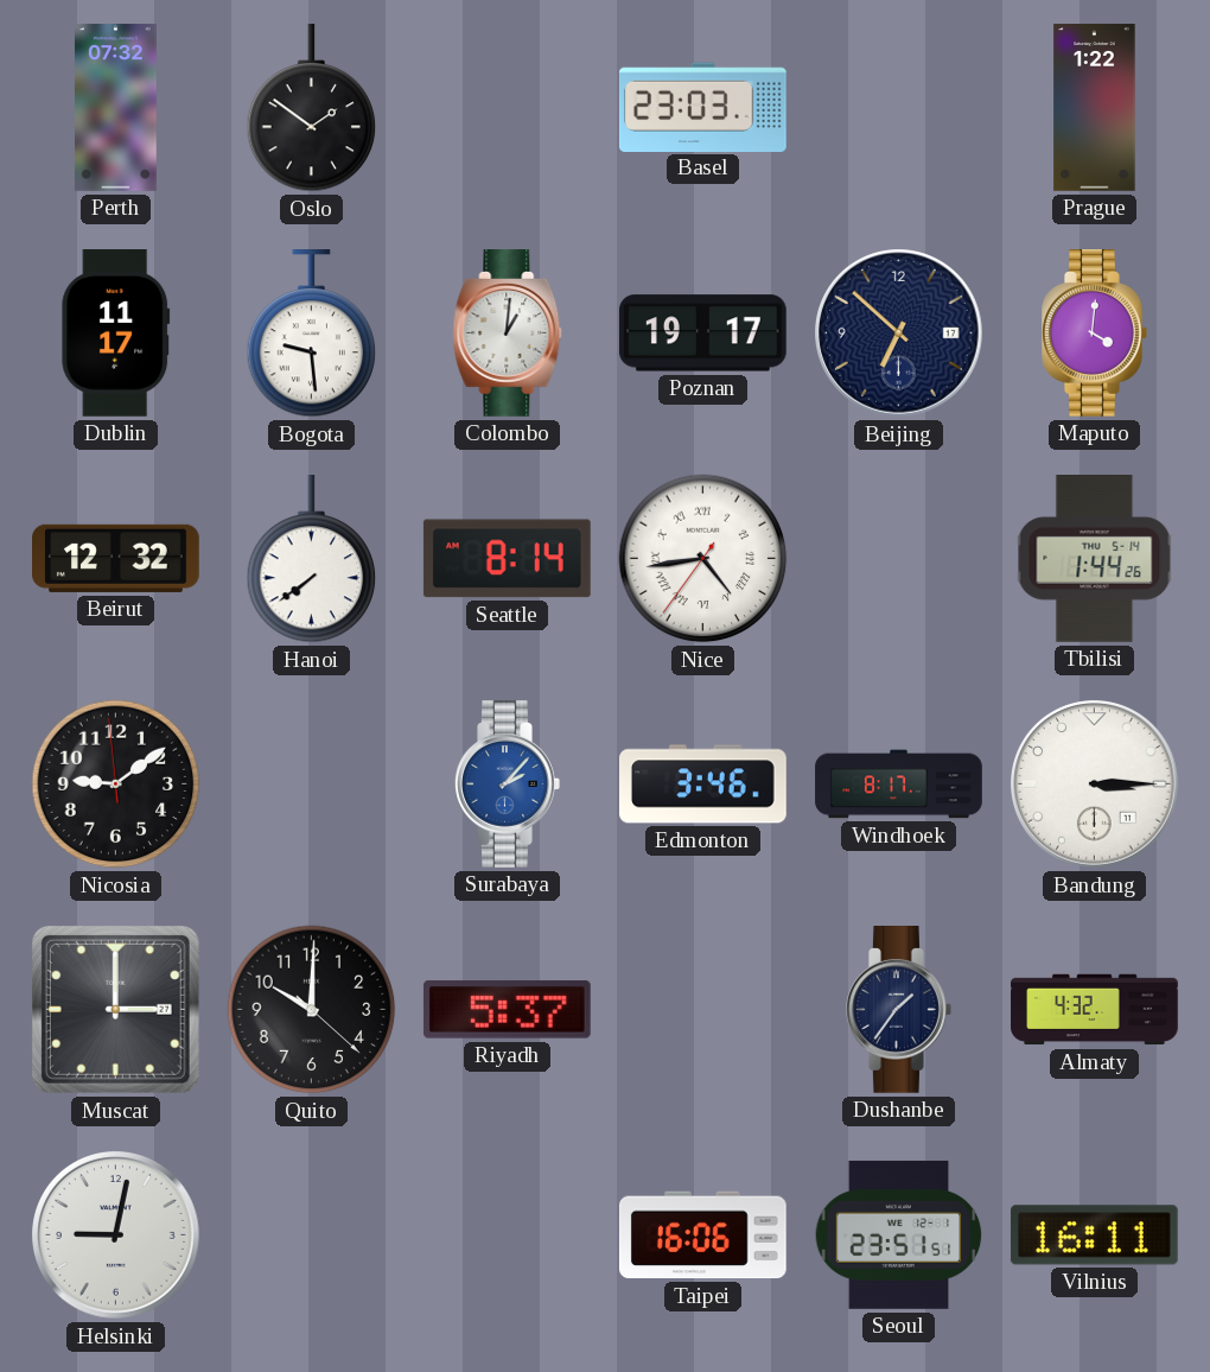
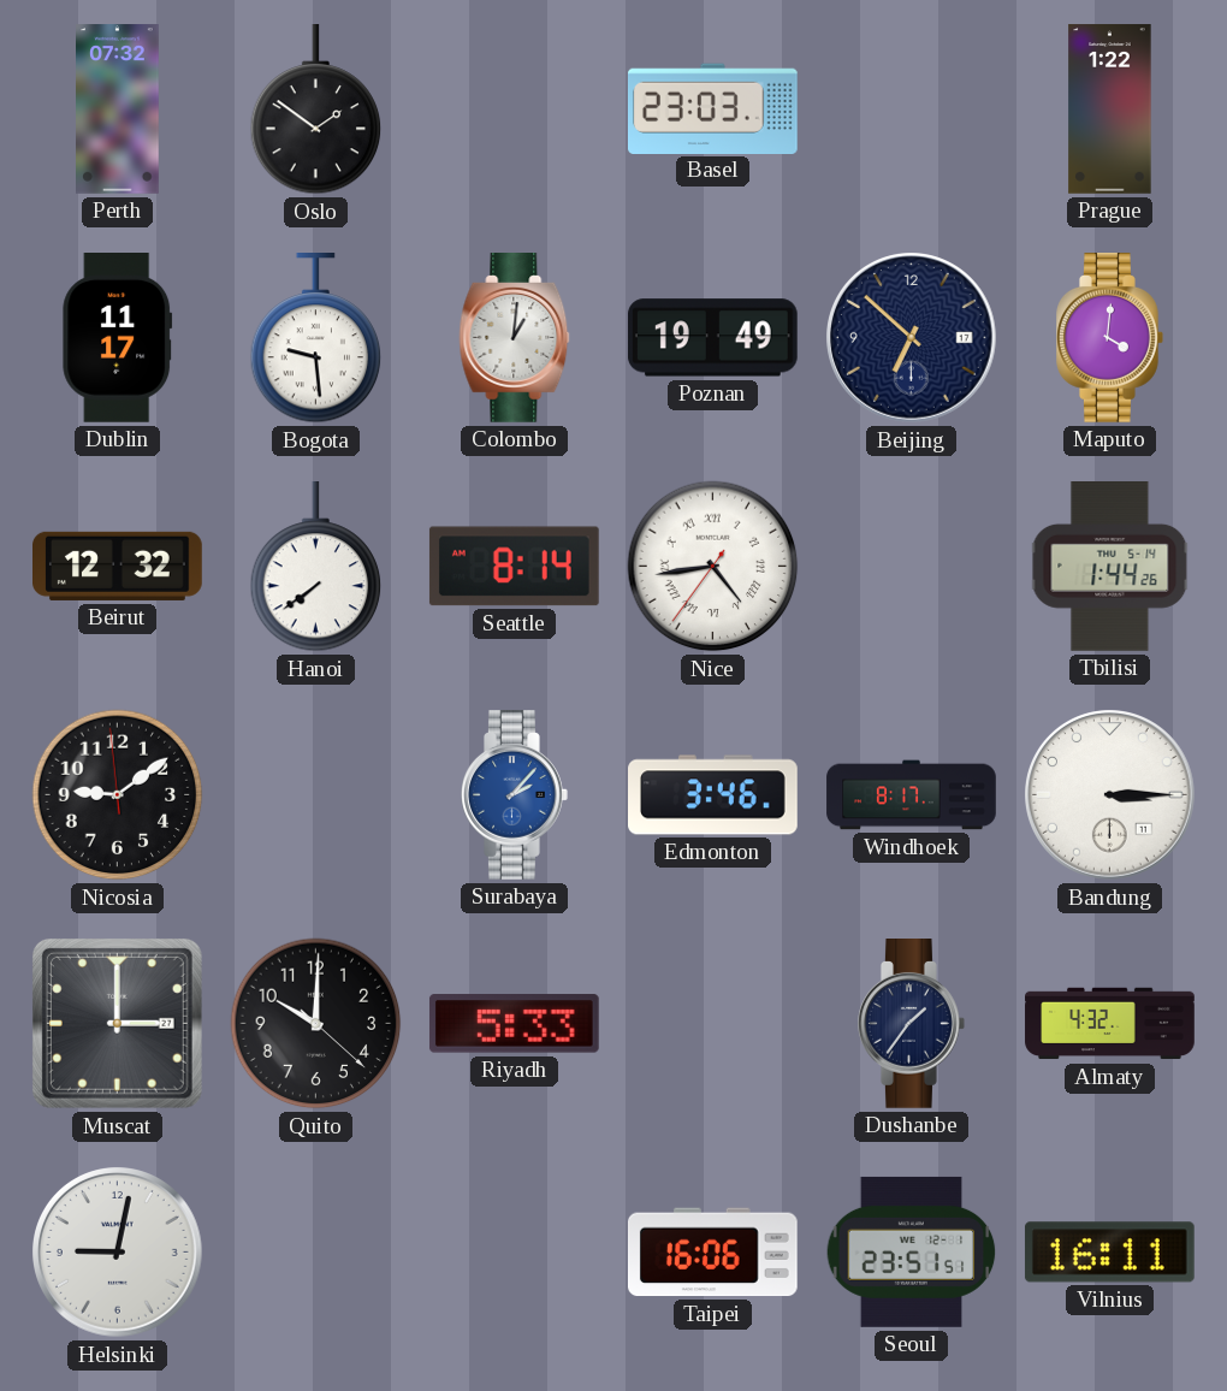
Poznan: 19:17 -> 19:49 (712, 338)
Riyadh: 5:37 -> 5:33 (514, 1024)
